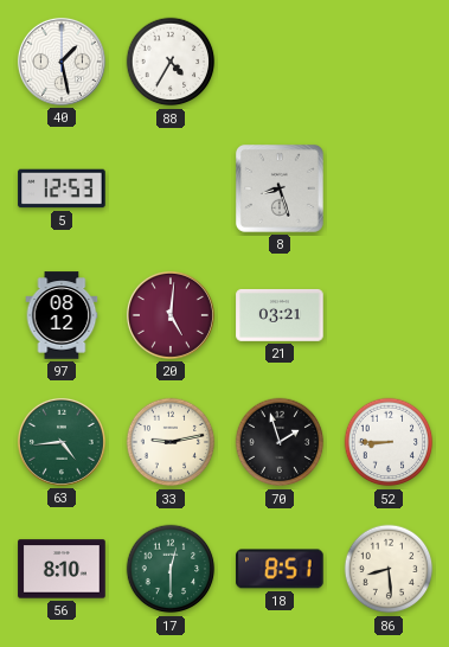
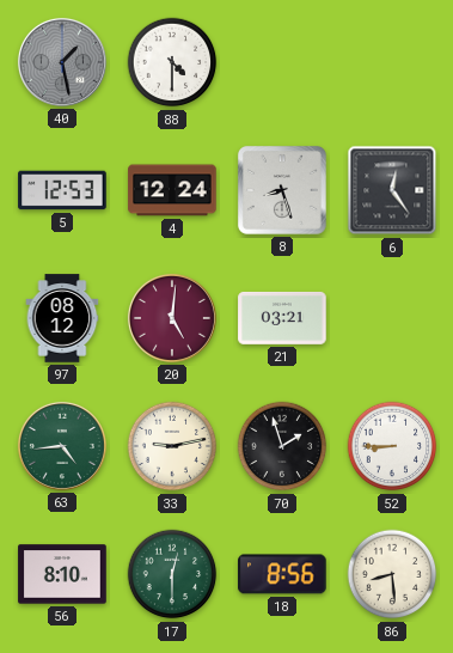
40 dial: white -> grey (62, 62)
88: 4:35 -> 4:30 (172, 62)
4: none -> 12:24 (172, 190)
6: none -> 12:24 (392, 190)
18: 8:51 -> 8:56 (282, 574)
